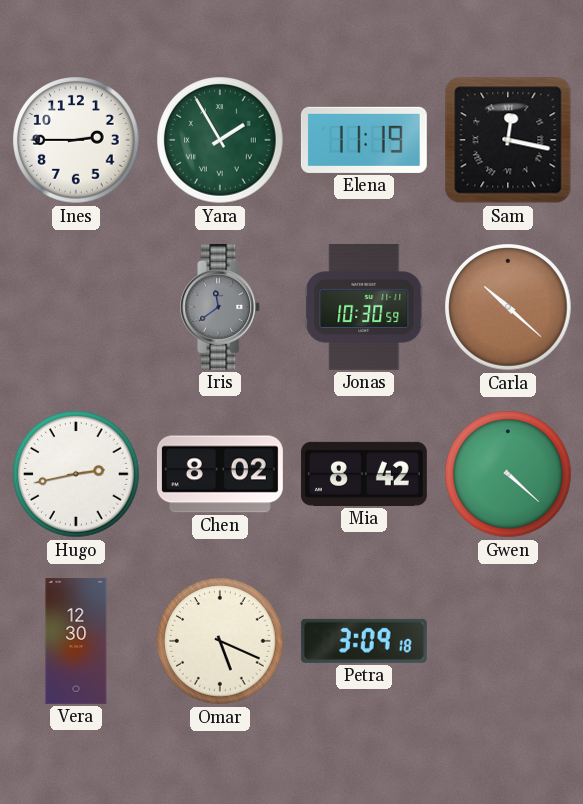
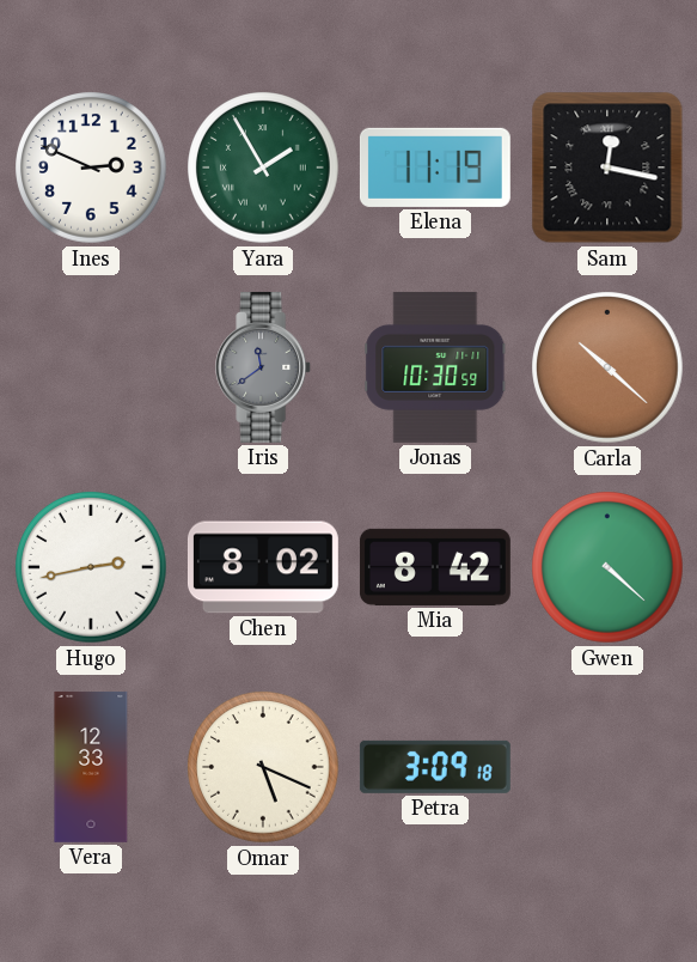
Ines: 2:45 -> 2:49 (91, 168)
Vera: 12:30 -> 12:33 (91, 767)
